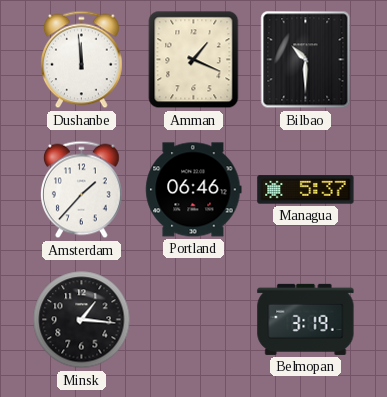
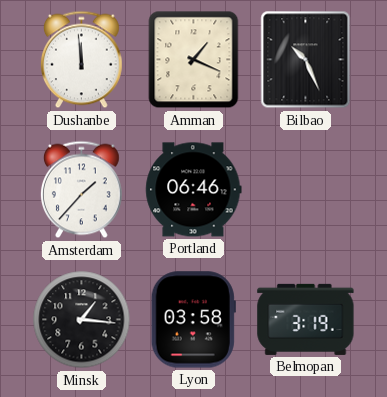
Bilbao: 10:30 -> 10:26 (306, 60)
Managua: 5:37 -> none (306, 190)
Lyon: none -> 03:58 (193, 320)
